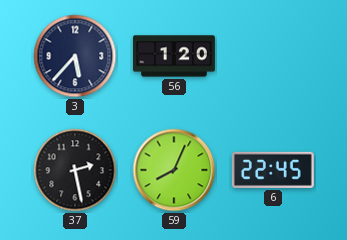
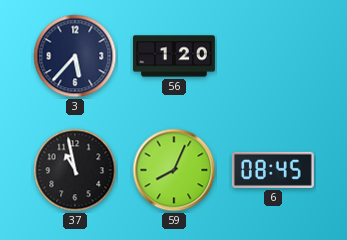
37: 2:28 -> 10:58 (75, 170)
6: 22:45 -> 08:45 (273, 170)
